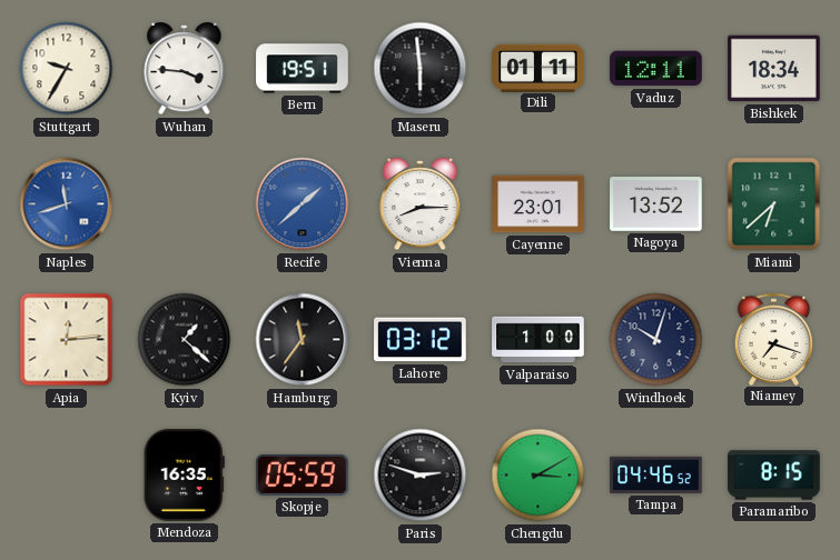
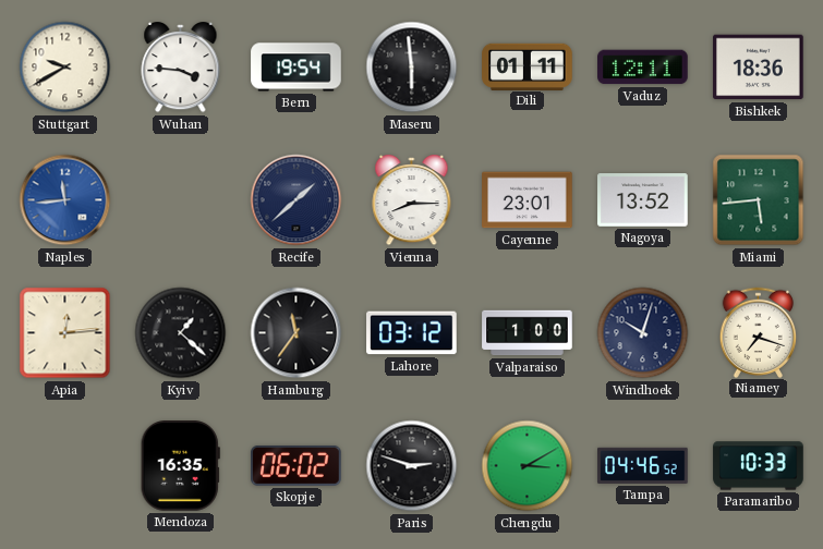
Stuttgart: 9:35 -> 9:40 (65, 68)
Bern: 19:51 -> 19:54 (296, 68)
Bishkek: 18:34 -> 18:36 (759, 68)
Naples: 11:42 -> 11:44 (65, 200)
Recife dial: blue -> navy (296, 200)
Miami: 6:38 -> 5:44 (759, 200)
Skopje: 05:59 -> 06:02 (296, 465)
Paramaribo: 8:15 -> 10:33 (759, 466)
